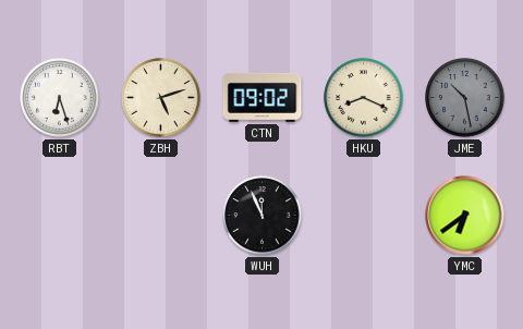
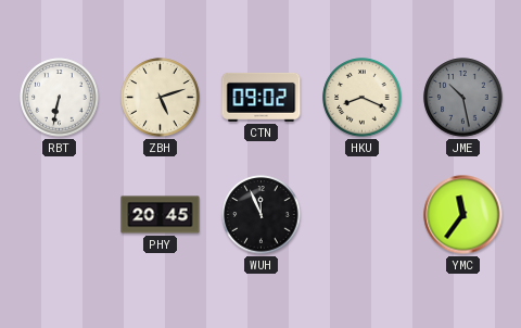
RBT: 6:27 -> 6:32 (60, 98)
PHY: none -> 20:45 (161, 215)
YMC: 6:39 -> 11:36 (463, 215)
